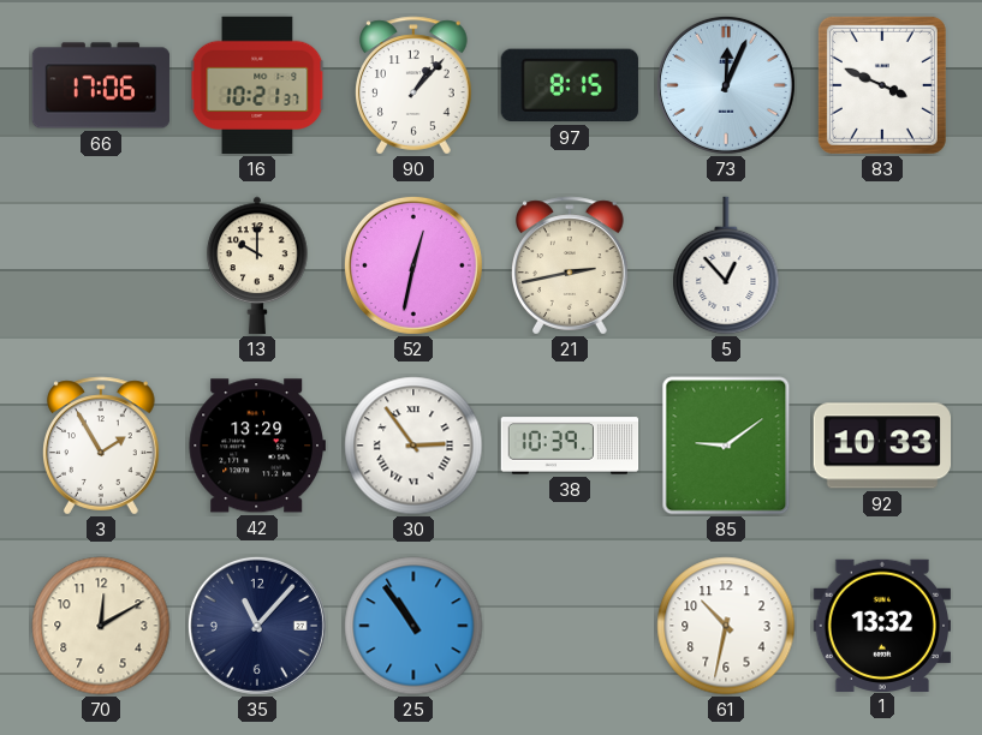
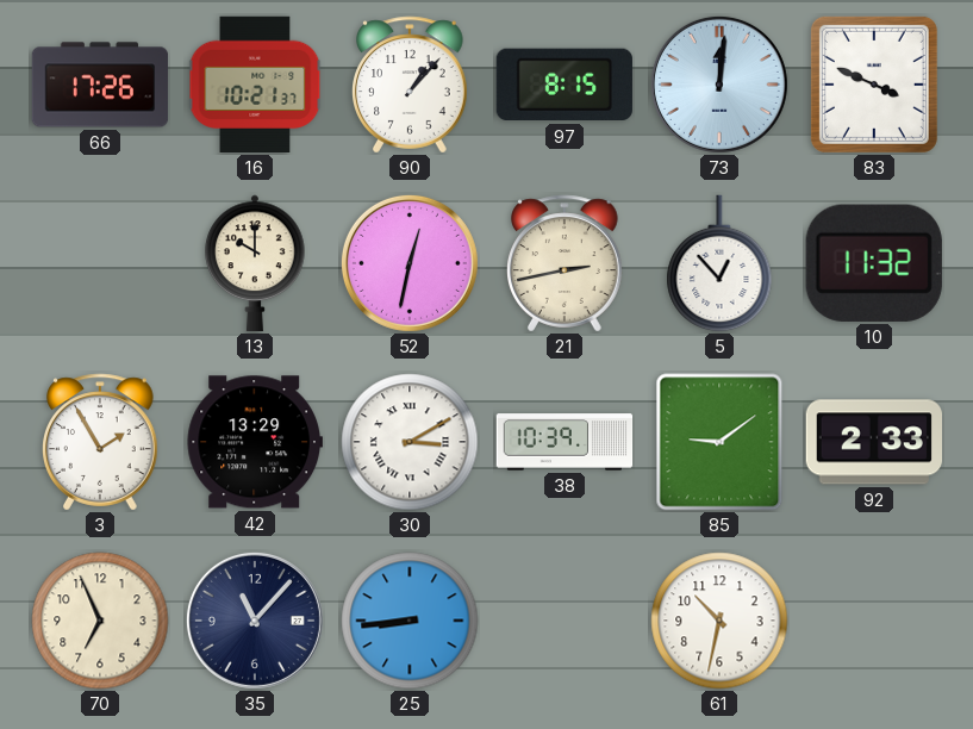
66: 17:06 -> 17:26 (100, 85)
73: 12:04 -> 12:01 (719, 85)
10: none -> 11:32 (874, 263)
30: 2:54 -> 3:10 (410, 442)
92: 10:33 -> 2:33 (873, 442)
70: 12:10 -> 6:56 (100, 621)
25: 10:54 -> 8:44 (410, 621)
1: 13:32 -> none (881, 625)
